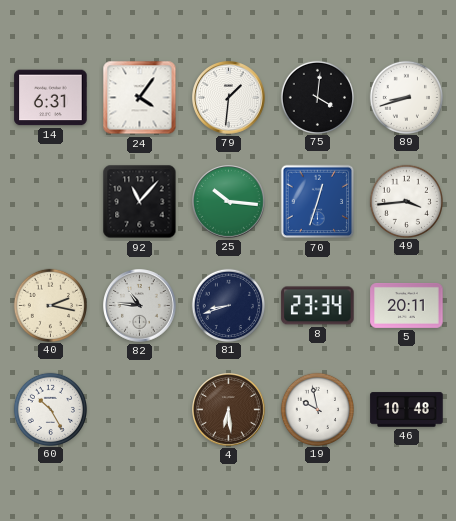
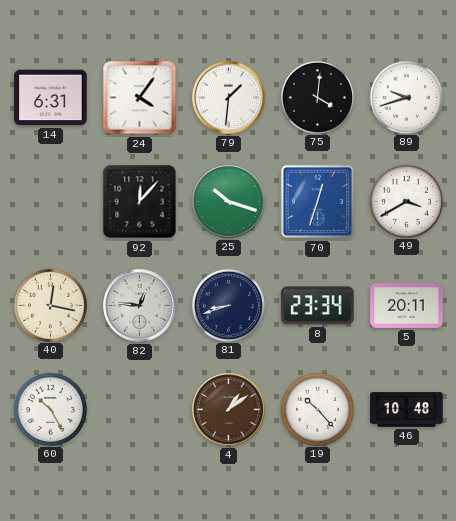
89: 8:42 -> 9:42 (406, 97)
92: 11:07 -> 12:07 (140, 202)
25: 10:16 -> 10:18 (229, 202)
49: 3:44 -> 3:40 (406, 201)
40: 2:17 -> 12:17 (50, 305)
82: 10:46 -> 12:46 (140, 306)
4: 6:29 -> 1:09 (229, 410)
19: 9:58 -> 10:23 (317, 409)
